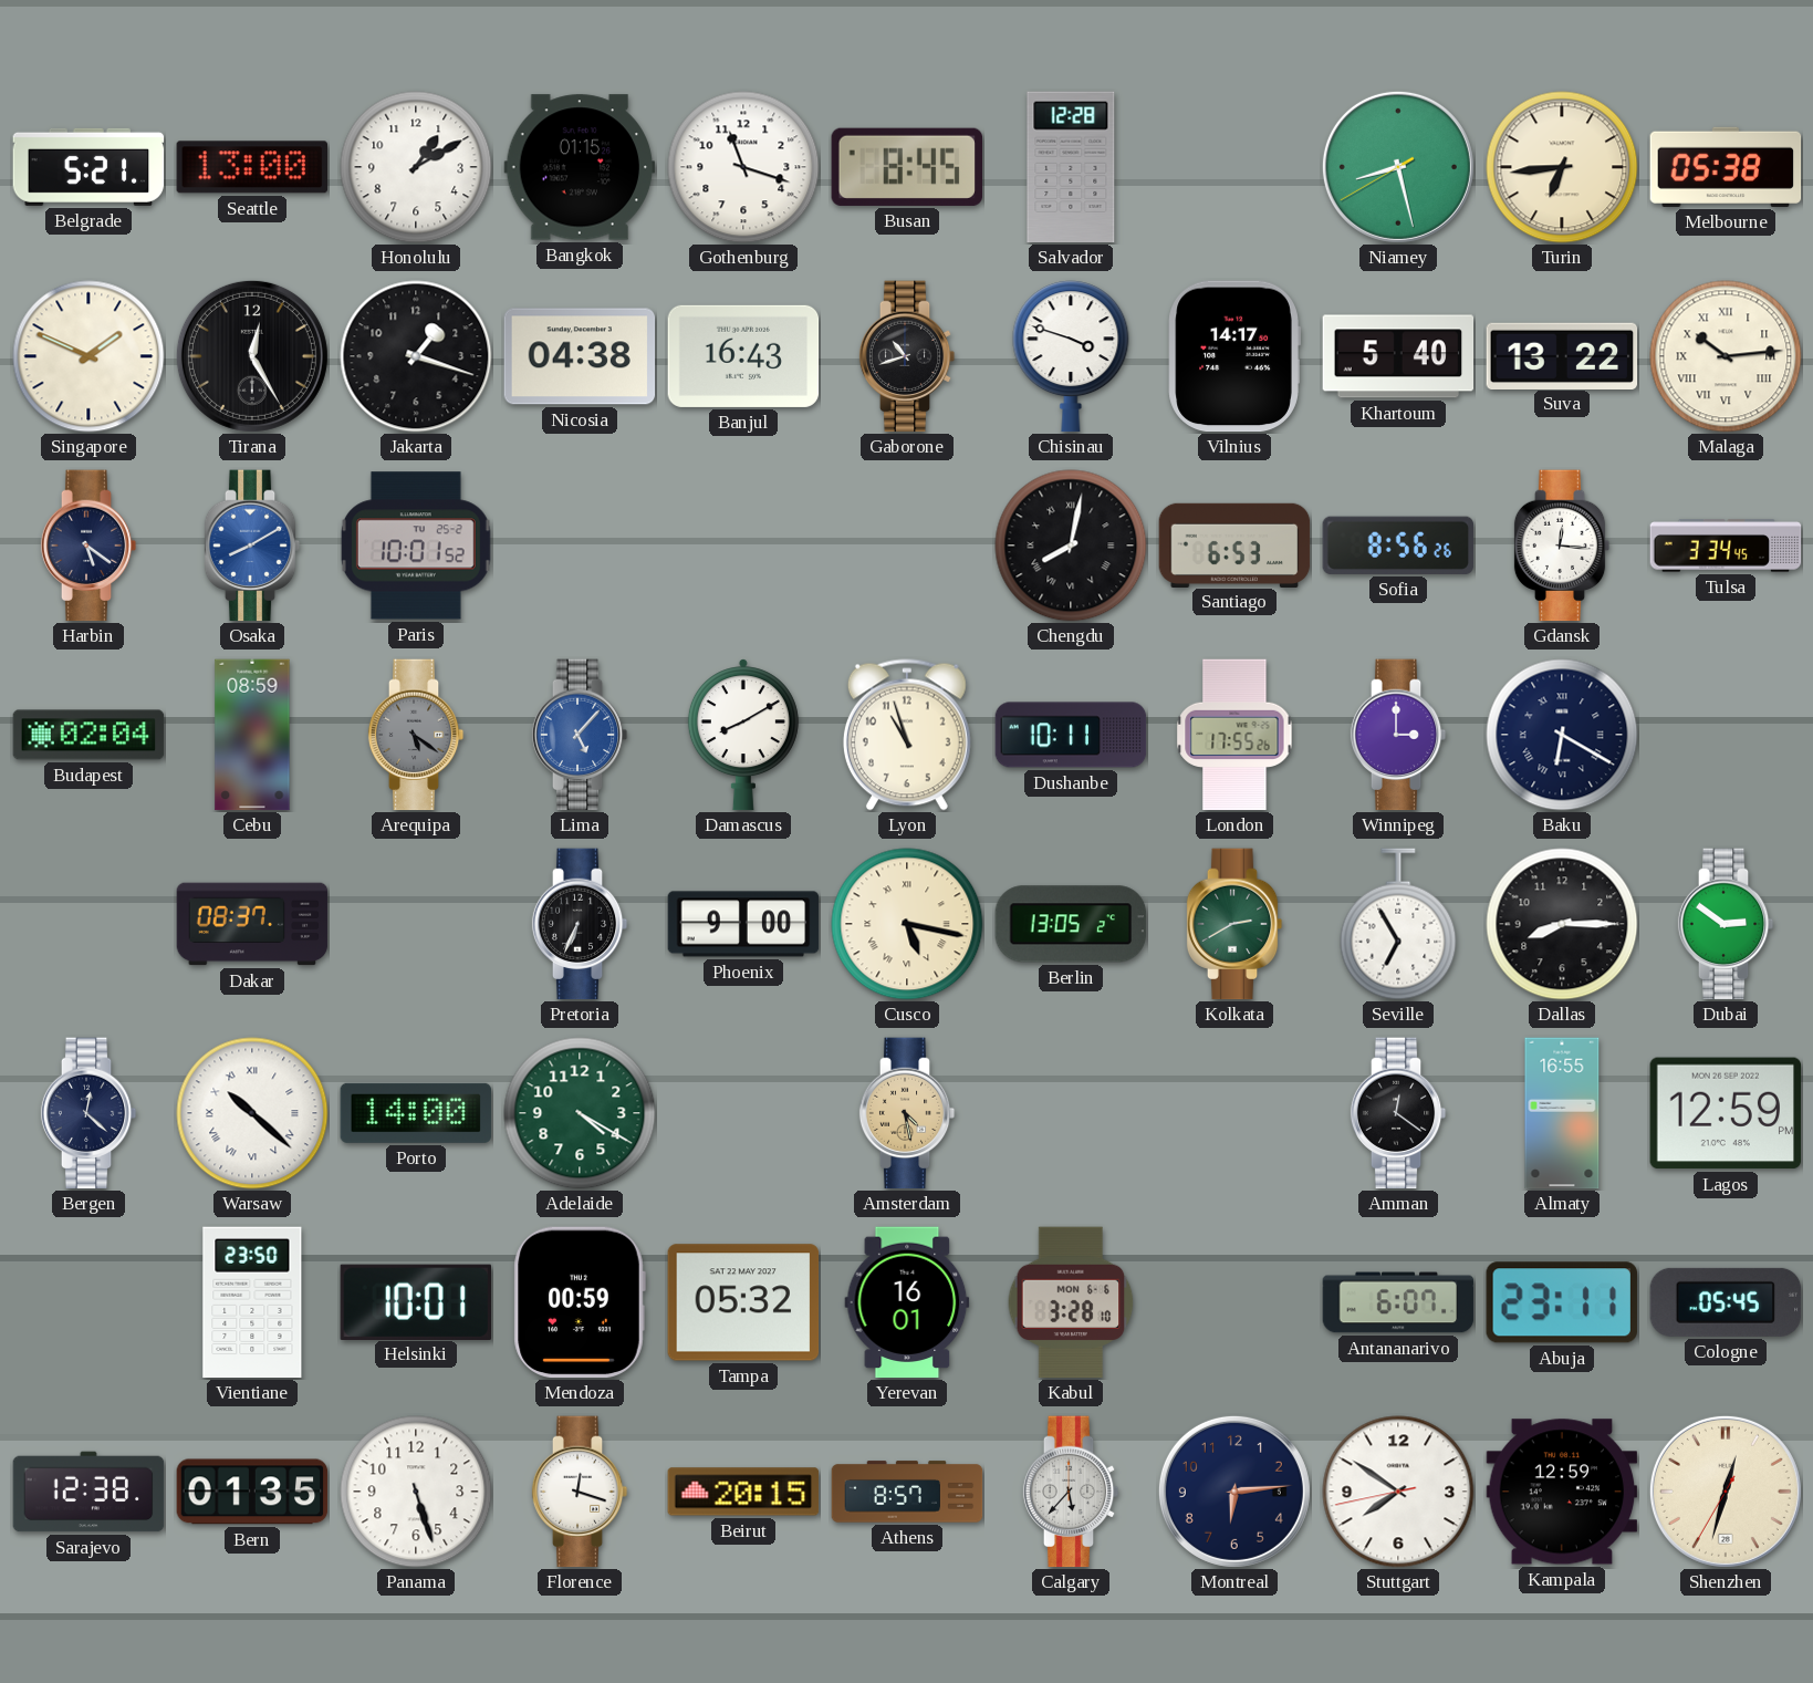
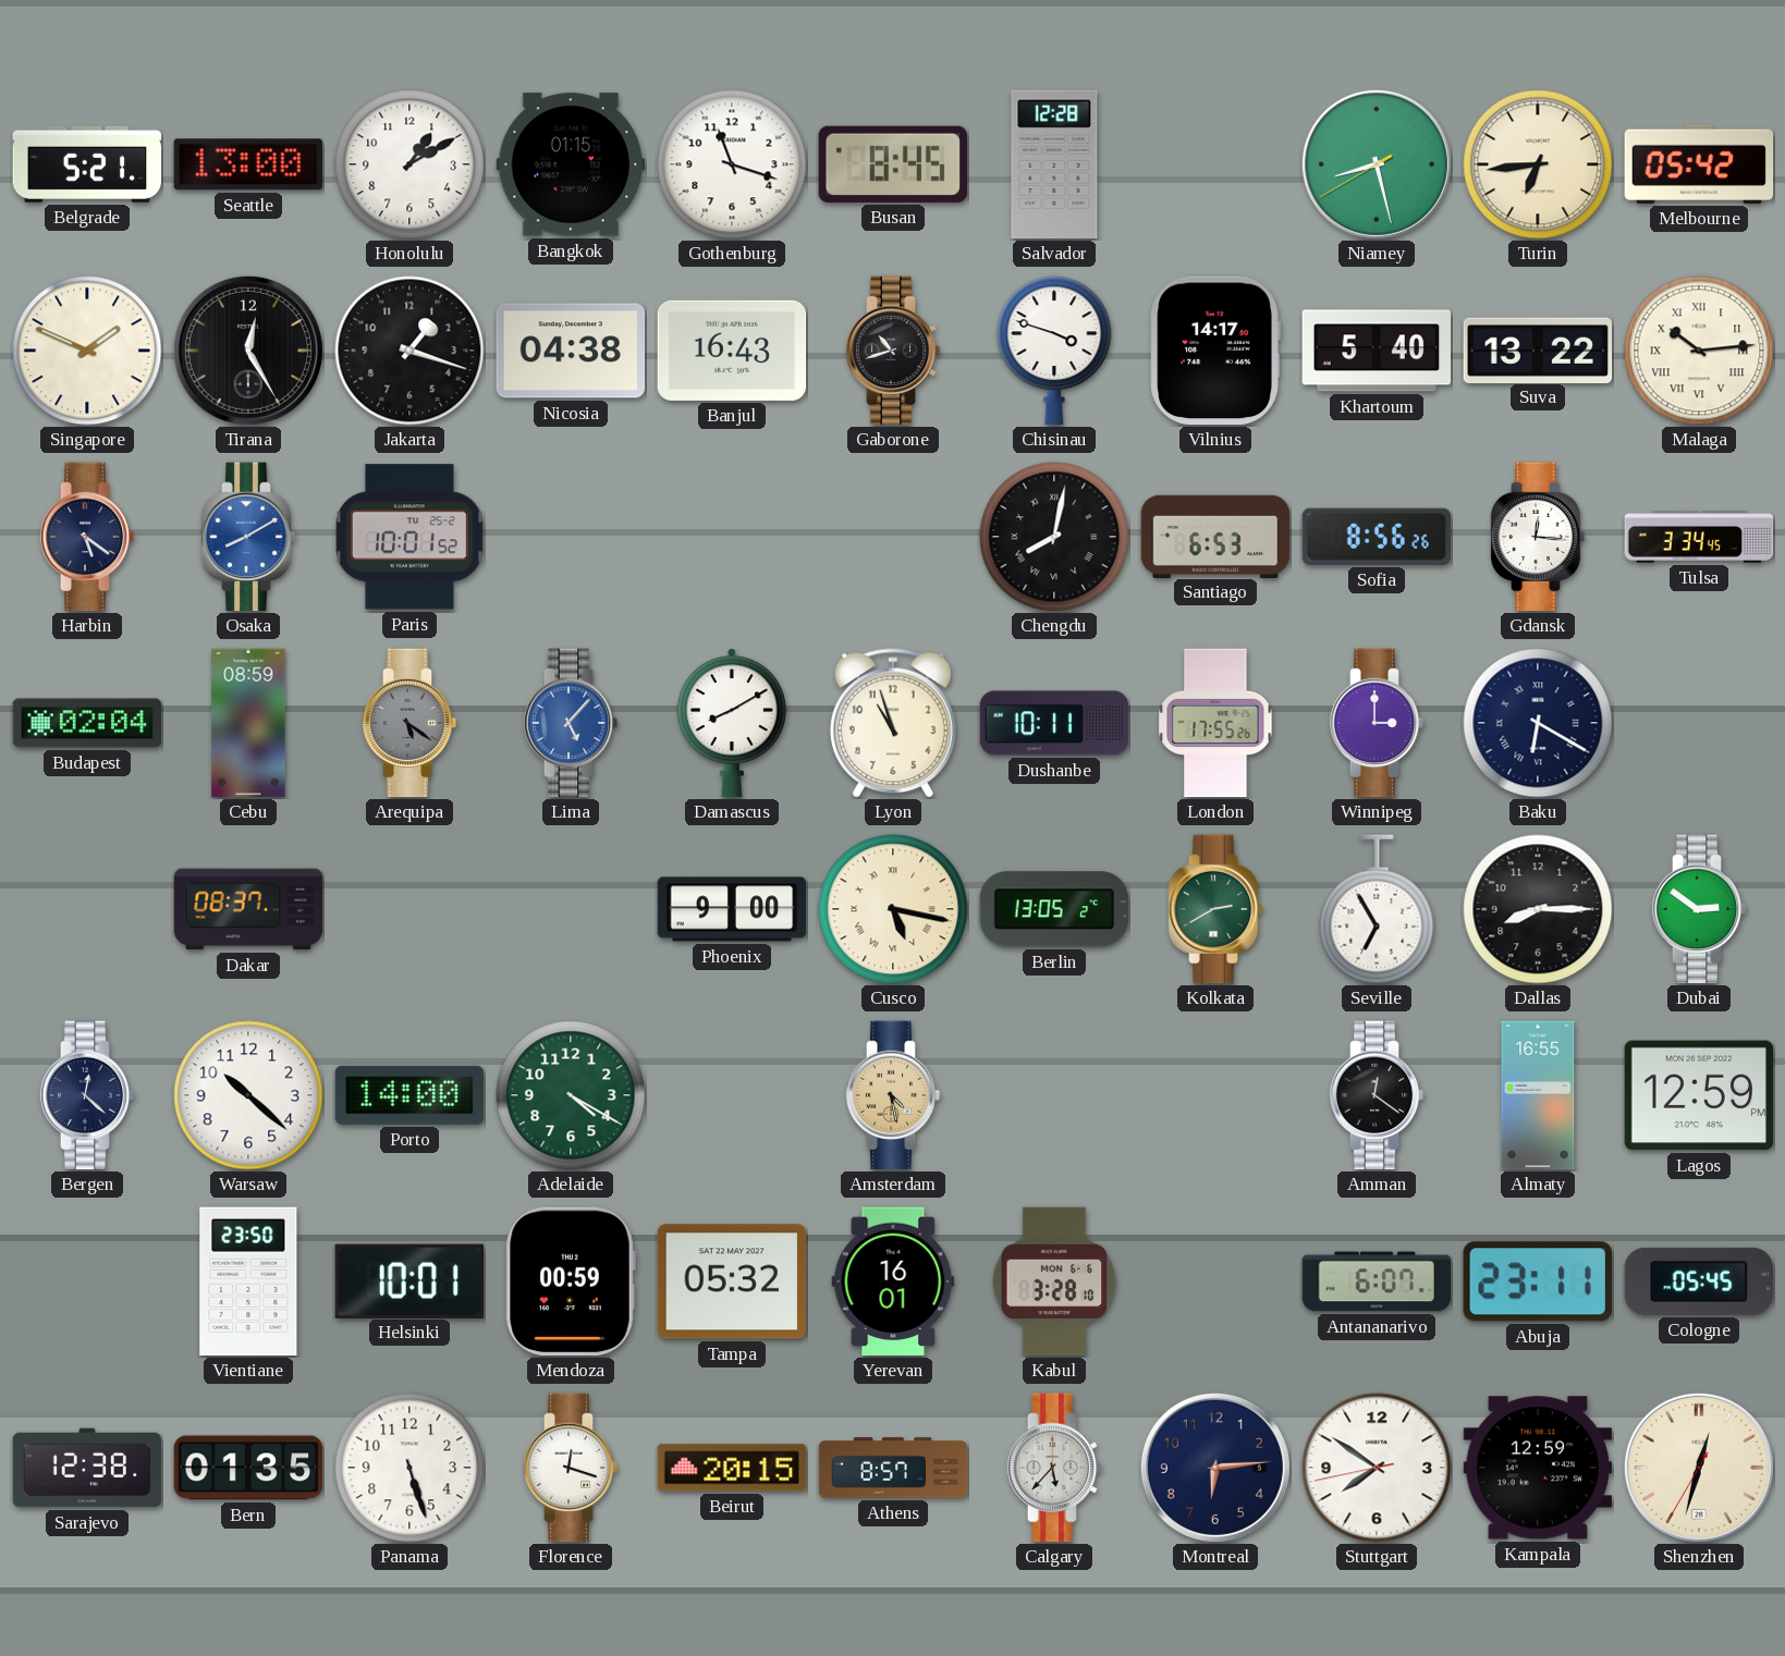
Melbourne: 05:38 -> 05:42 (1699, 164)
Pretoria: 6:34 -> none (580, 924)
Warsaw numerals: Roman -> Arabic (248, 1095)
